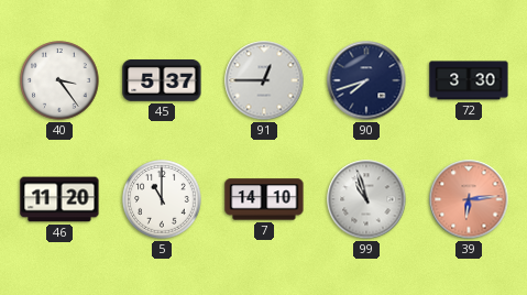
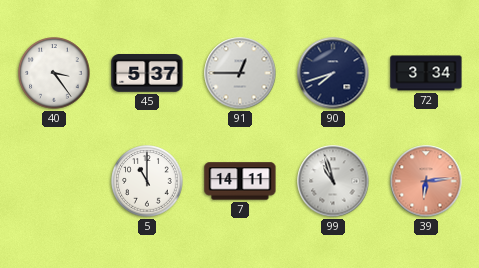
72: 3:30 -> 3:34 (426, 73)
46: 11:20 -> none (59, 199)
7: 14:10 -> 14:11 (240, 181)
